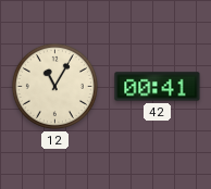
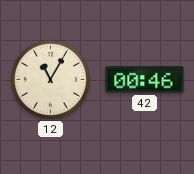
42: 00:41 -> 00:46 (145, 80)
